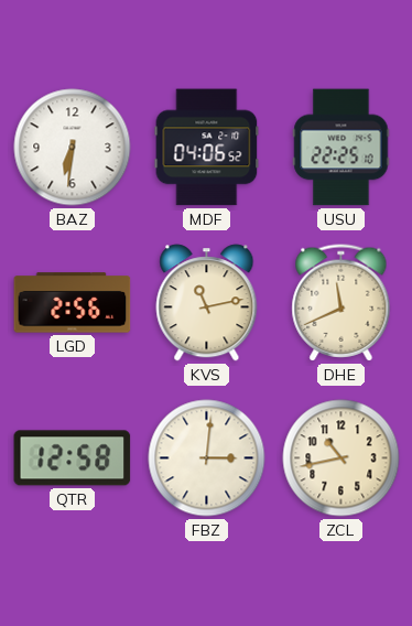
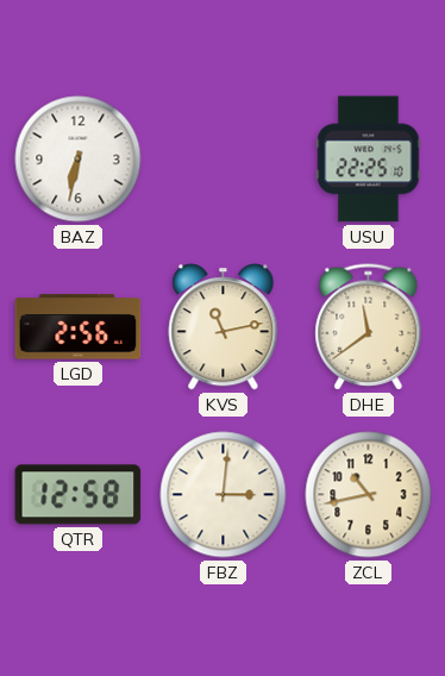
BAZ: 6:31 -> 6:32 (79, 159)
MDF: 04:06 -> none (207, 148)
DHE: 11:41 -> 11:39 (369, 327)
